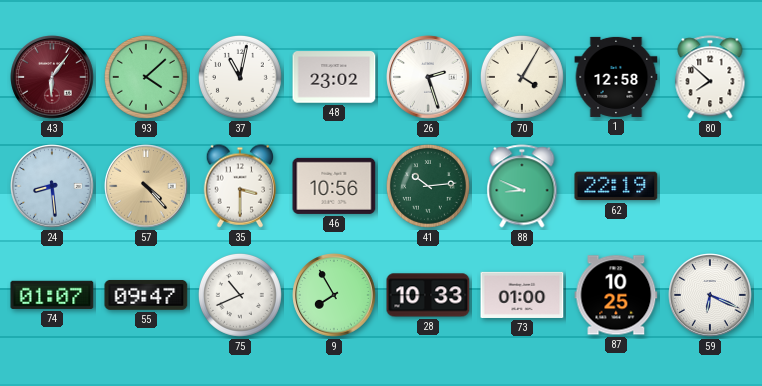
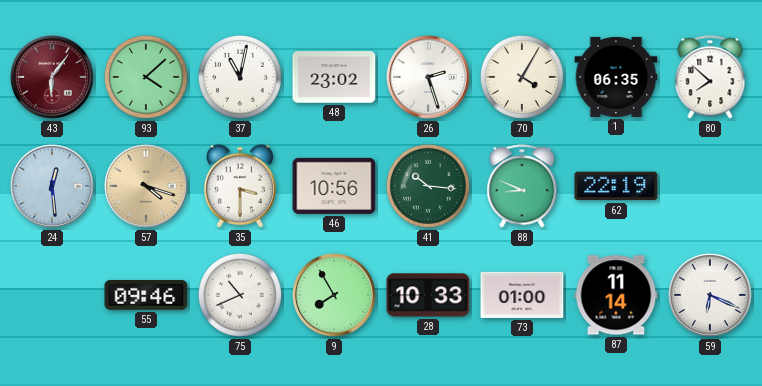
1: 12:58 -> 06:35 (616, 77)
24: 8:29 -> 12:29 (52, 186)
57: 4:23 -> 4:18 (146, 186)
41: 10:14 -> 10:16 (428, 186)
74: 01:07 -> none (52, 295)
55: 09:47 -> 09:46 (146, 295)
87: 10:25 -> 11:14 (616, 295)
